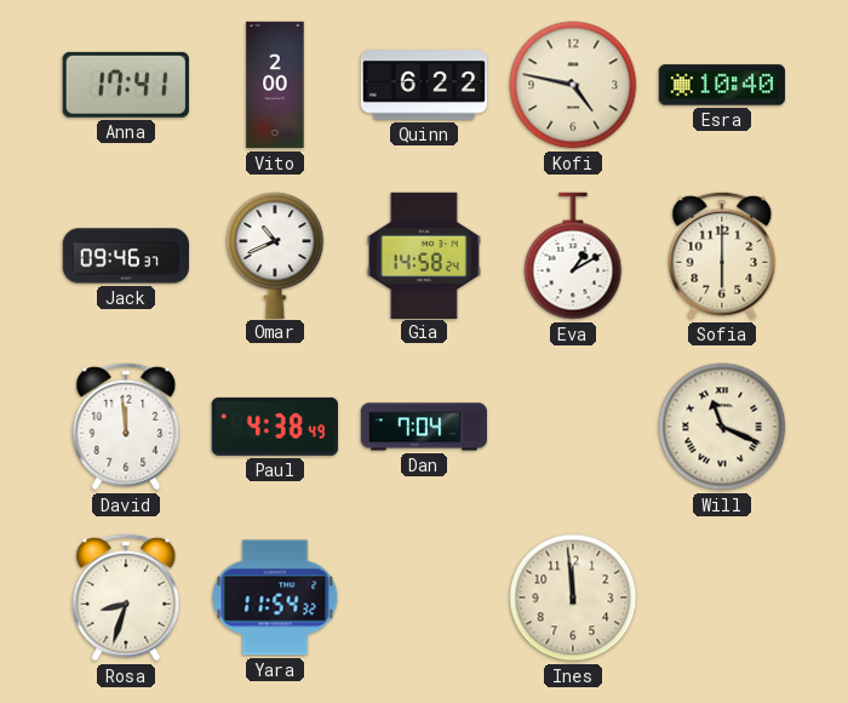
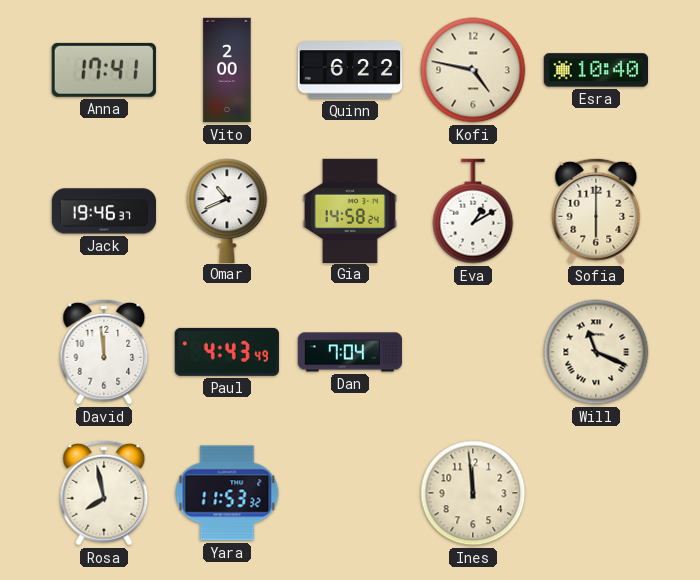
Jack: 09:46 -> 19:46 (103, 211)
Paul: 4:38 -> 4:43 (227, 352)
Rosa: 8:33 -> 7:58 (104, 493)
Yara: 11:54 -> 11:53 (227, 493)
